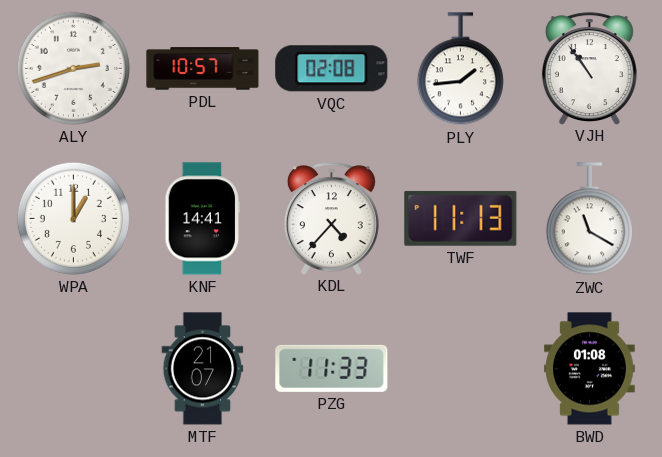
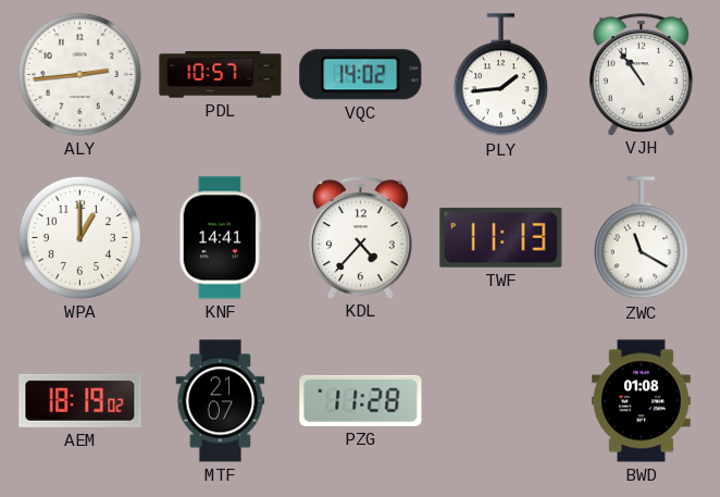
ALY: 2:42 -> 2:44 (79, 74)
VQC: 02:08 -> 14:02 (361, 75)
AEM: none -> 18:19 (80, 400)
PZG: 11:33 -> 11:28 (361, 400)
